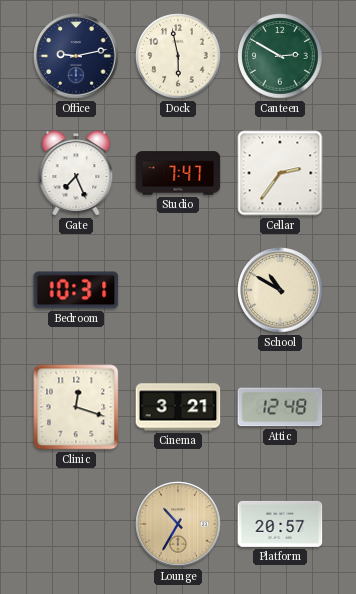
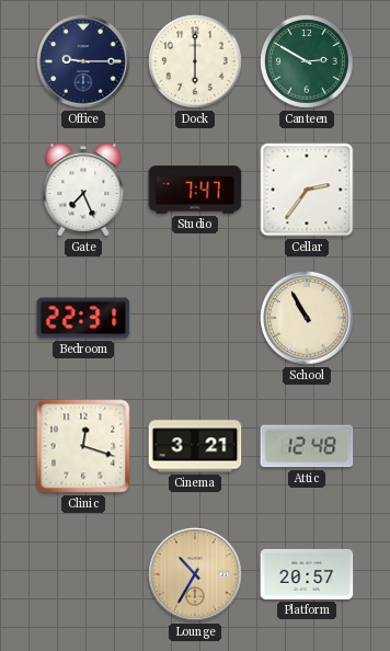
Office: 9:13 -> 9:15 (83, 61)
Dock: 5:58 -> 6:00 (195, 61)
Bedroom: 10:31 -> 22:31 (83, 318)
School: 10:50 -> 10:55 (307, 318)
